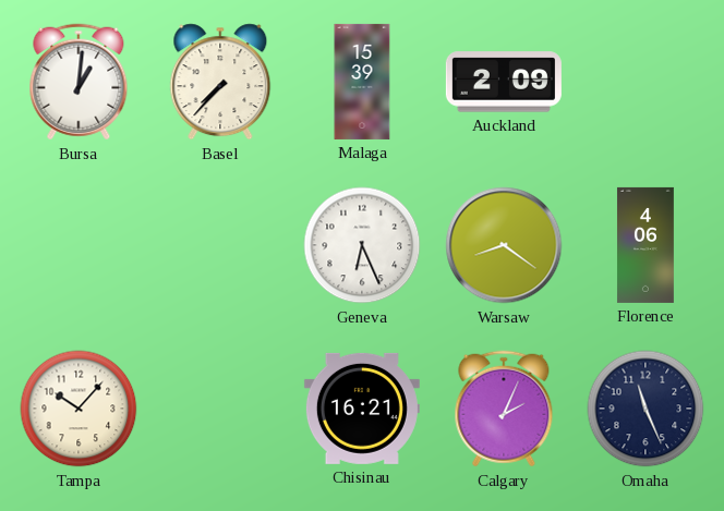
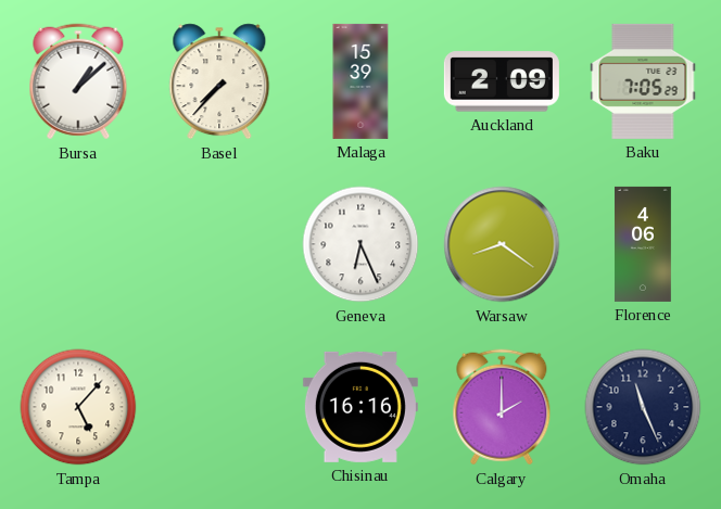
Bursa: 1:01 -> 1:08 (78, 81)
Baku: none -> 7:05 (643, 81)
Tampa: 10:07 -> 5:07 (78, 407)
Chisinau: 16:21 -> 16:16 (360, 407)
Calgary: 2:04 -> 2:00 (502, 407)
